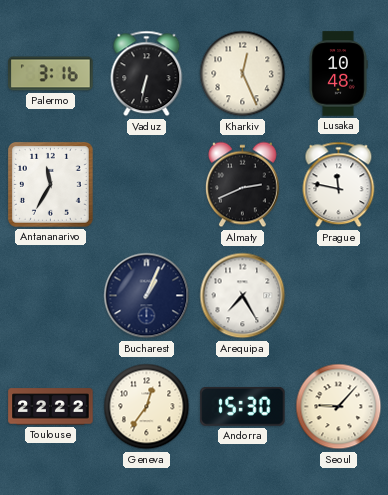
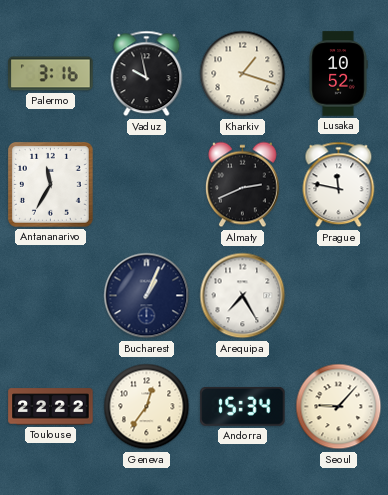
Vaduz: 6:32 -> 9:58 (147, 74)
Kharkiv: 12:26 -> 1:18 (243, 74)
Lusaka: 10:48 -> 10:52 (338, 74)
Andorra: 15:30 -> 15:34 (243, 406)
